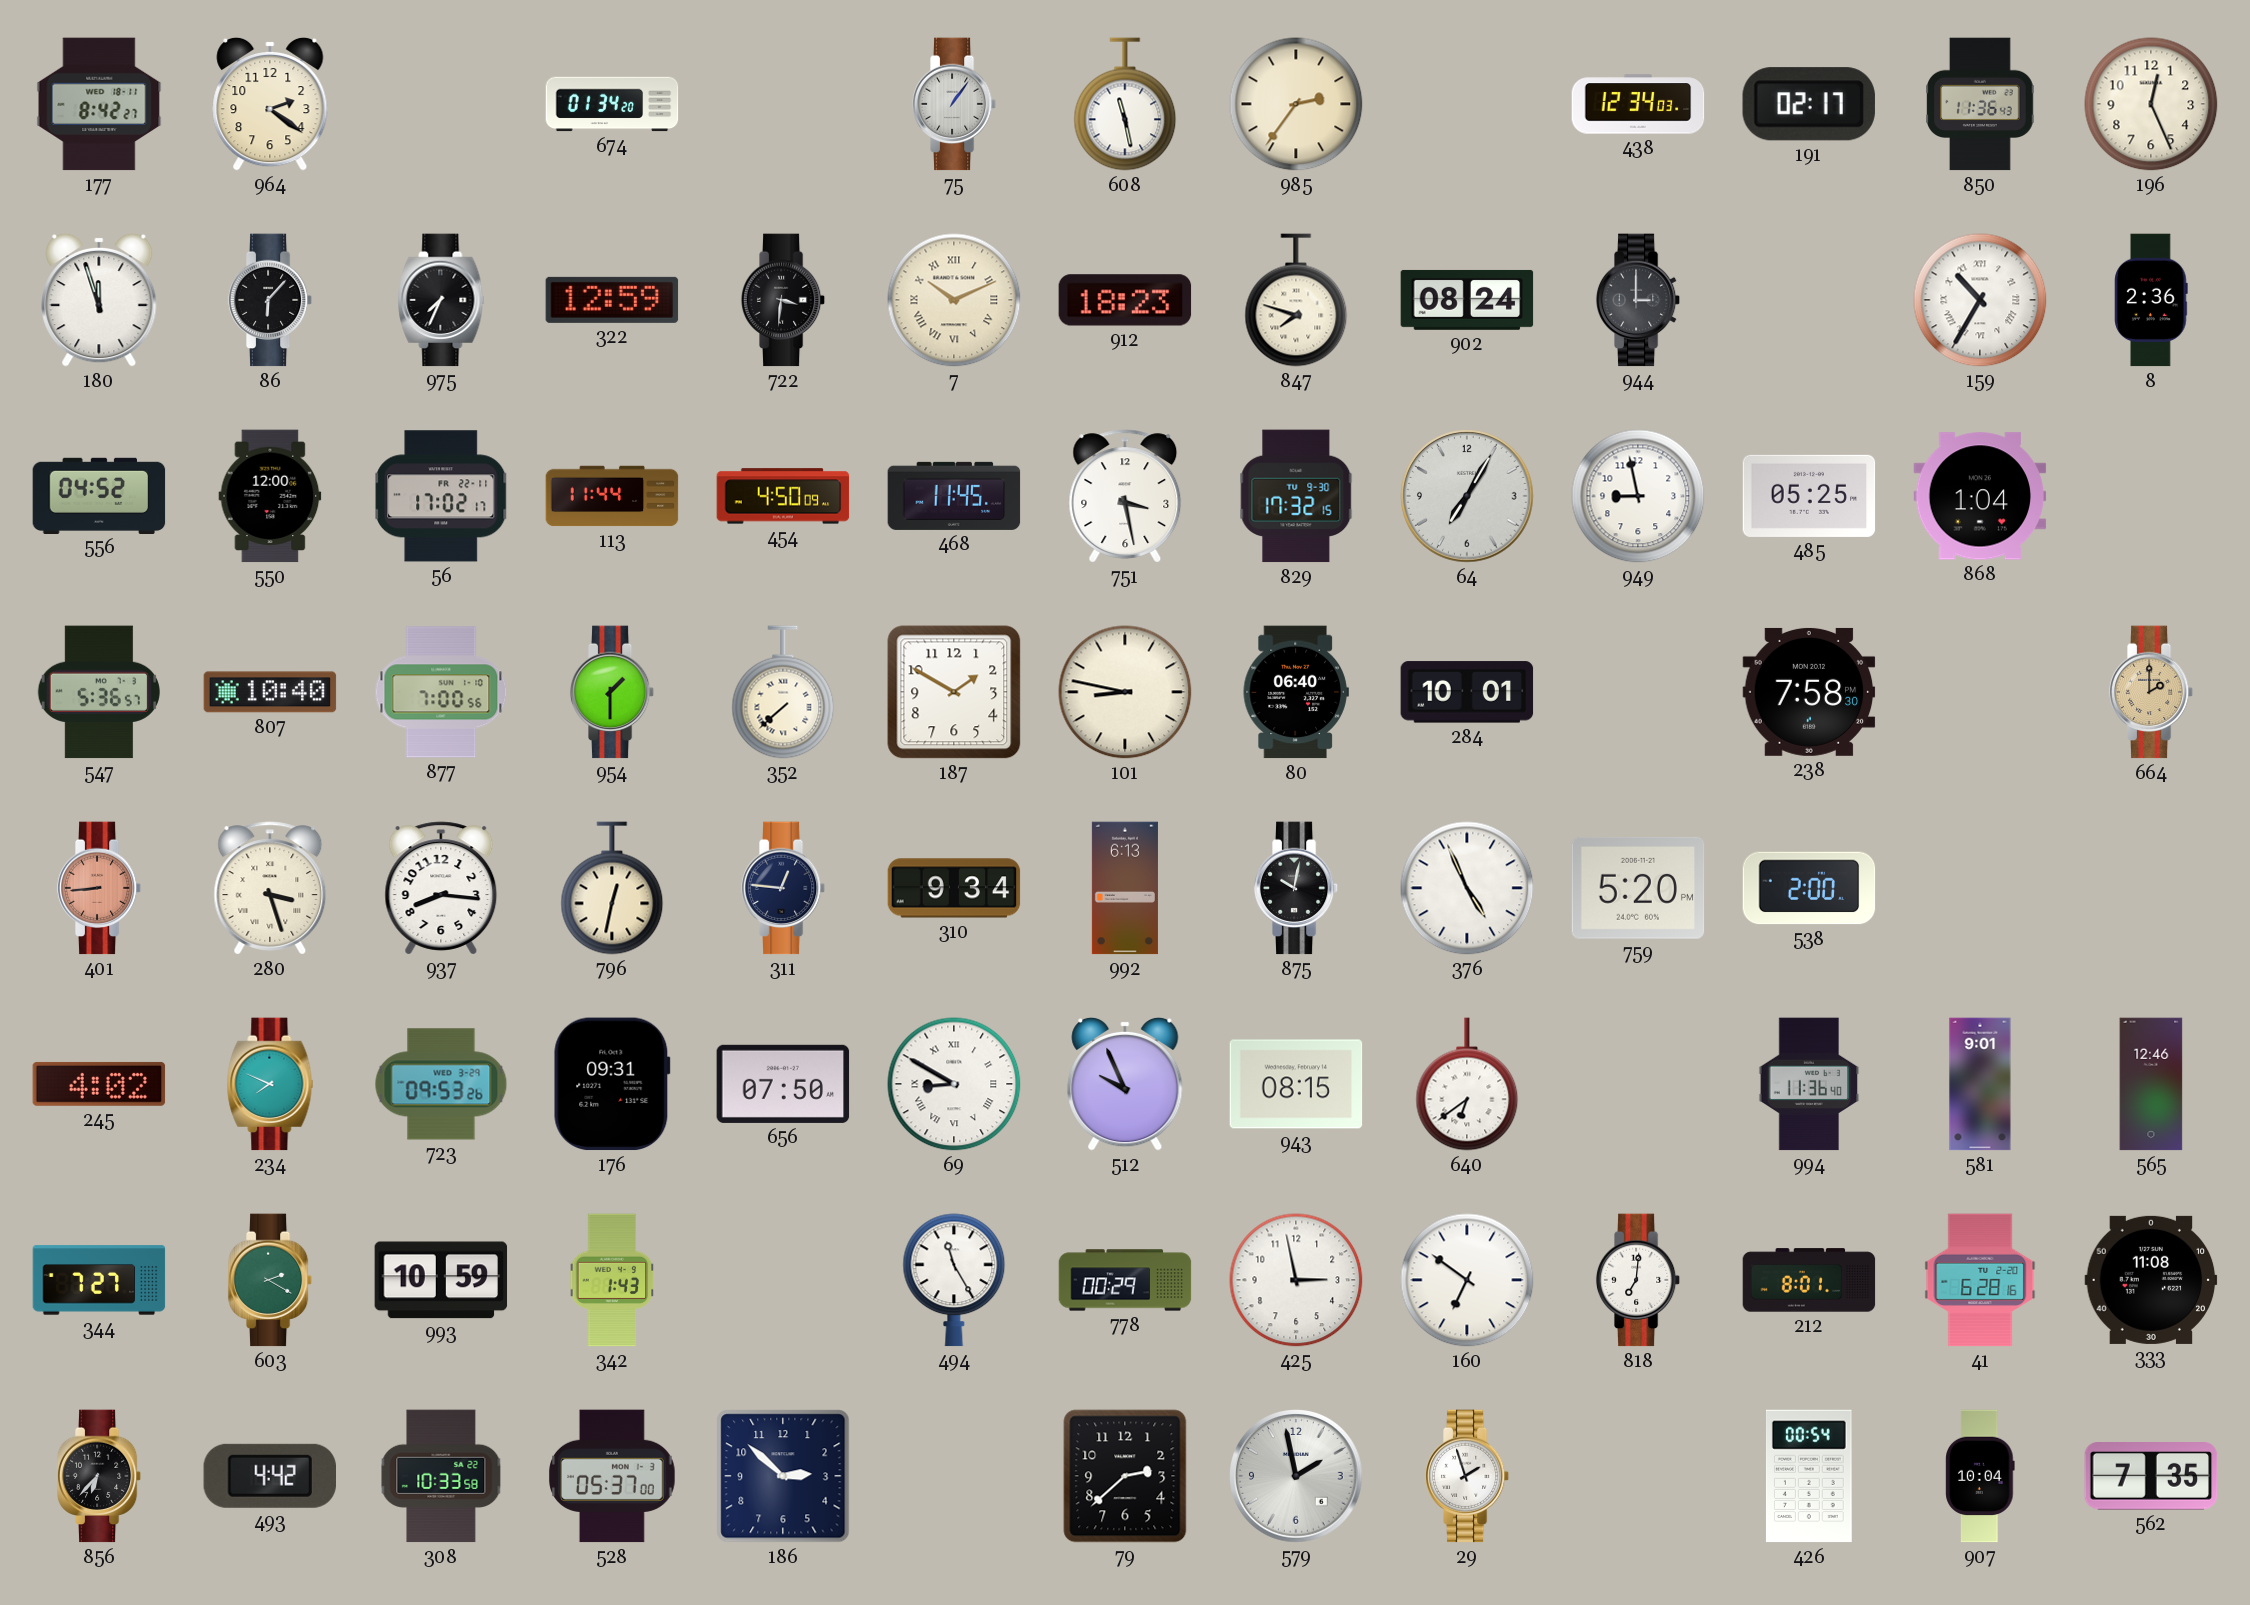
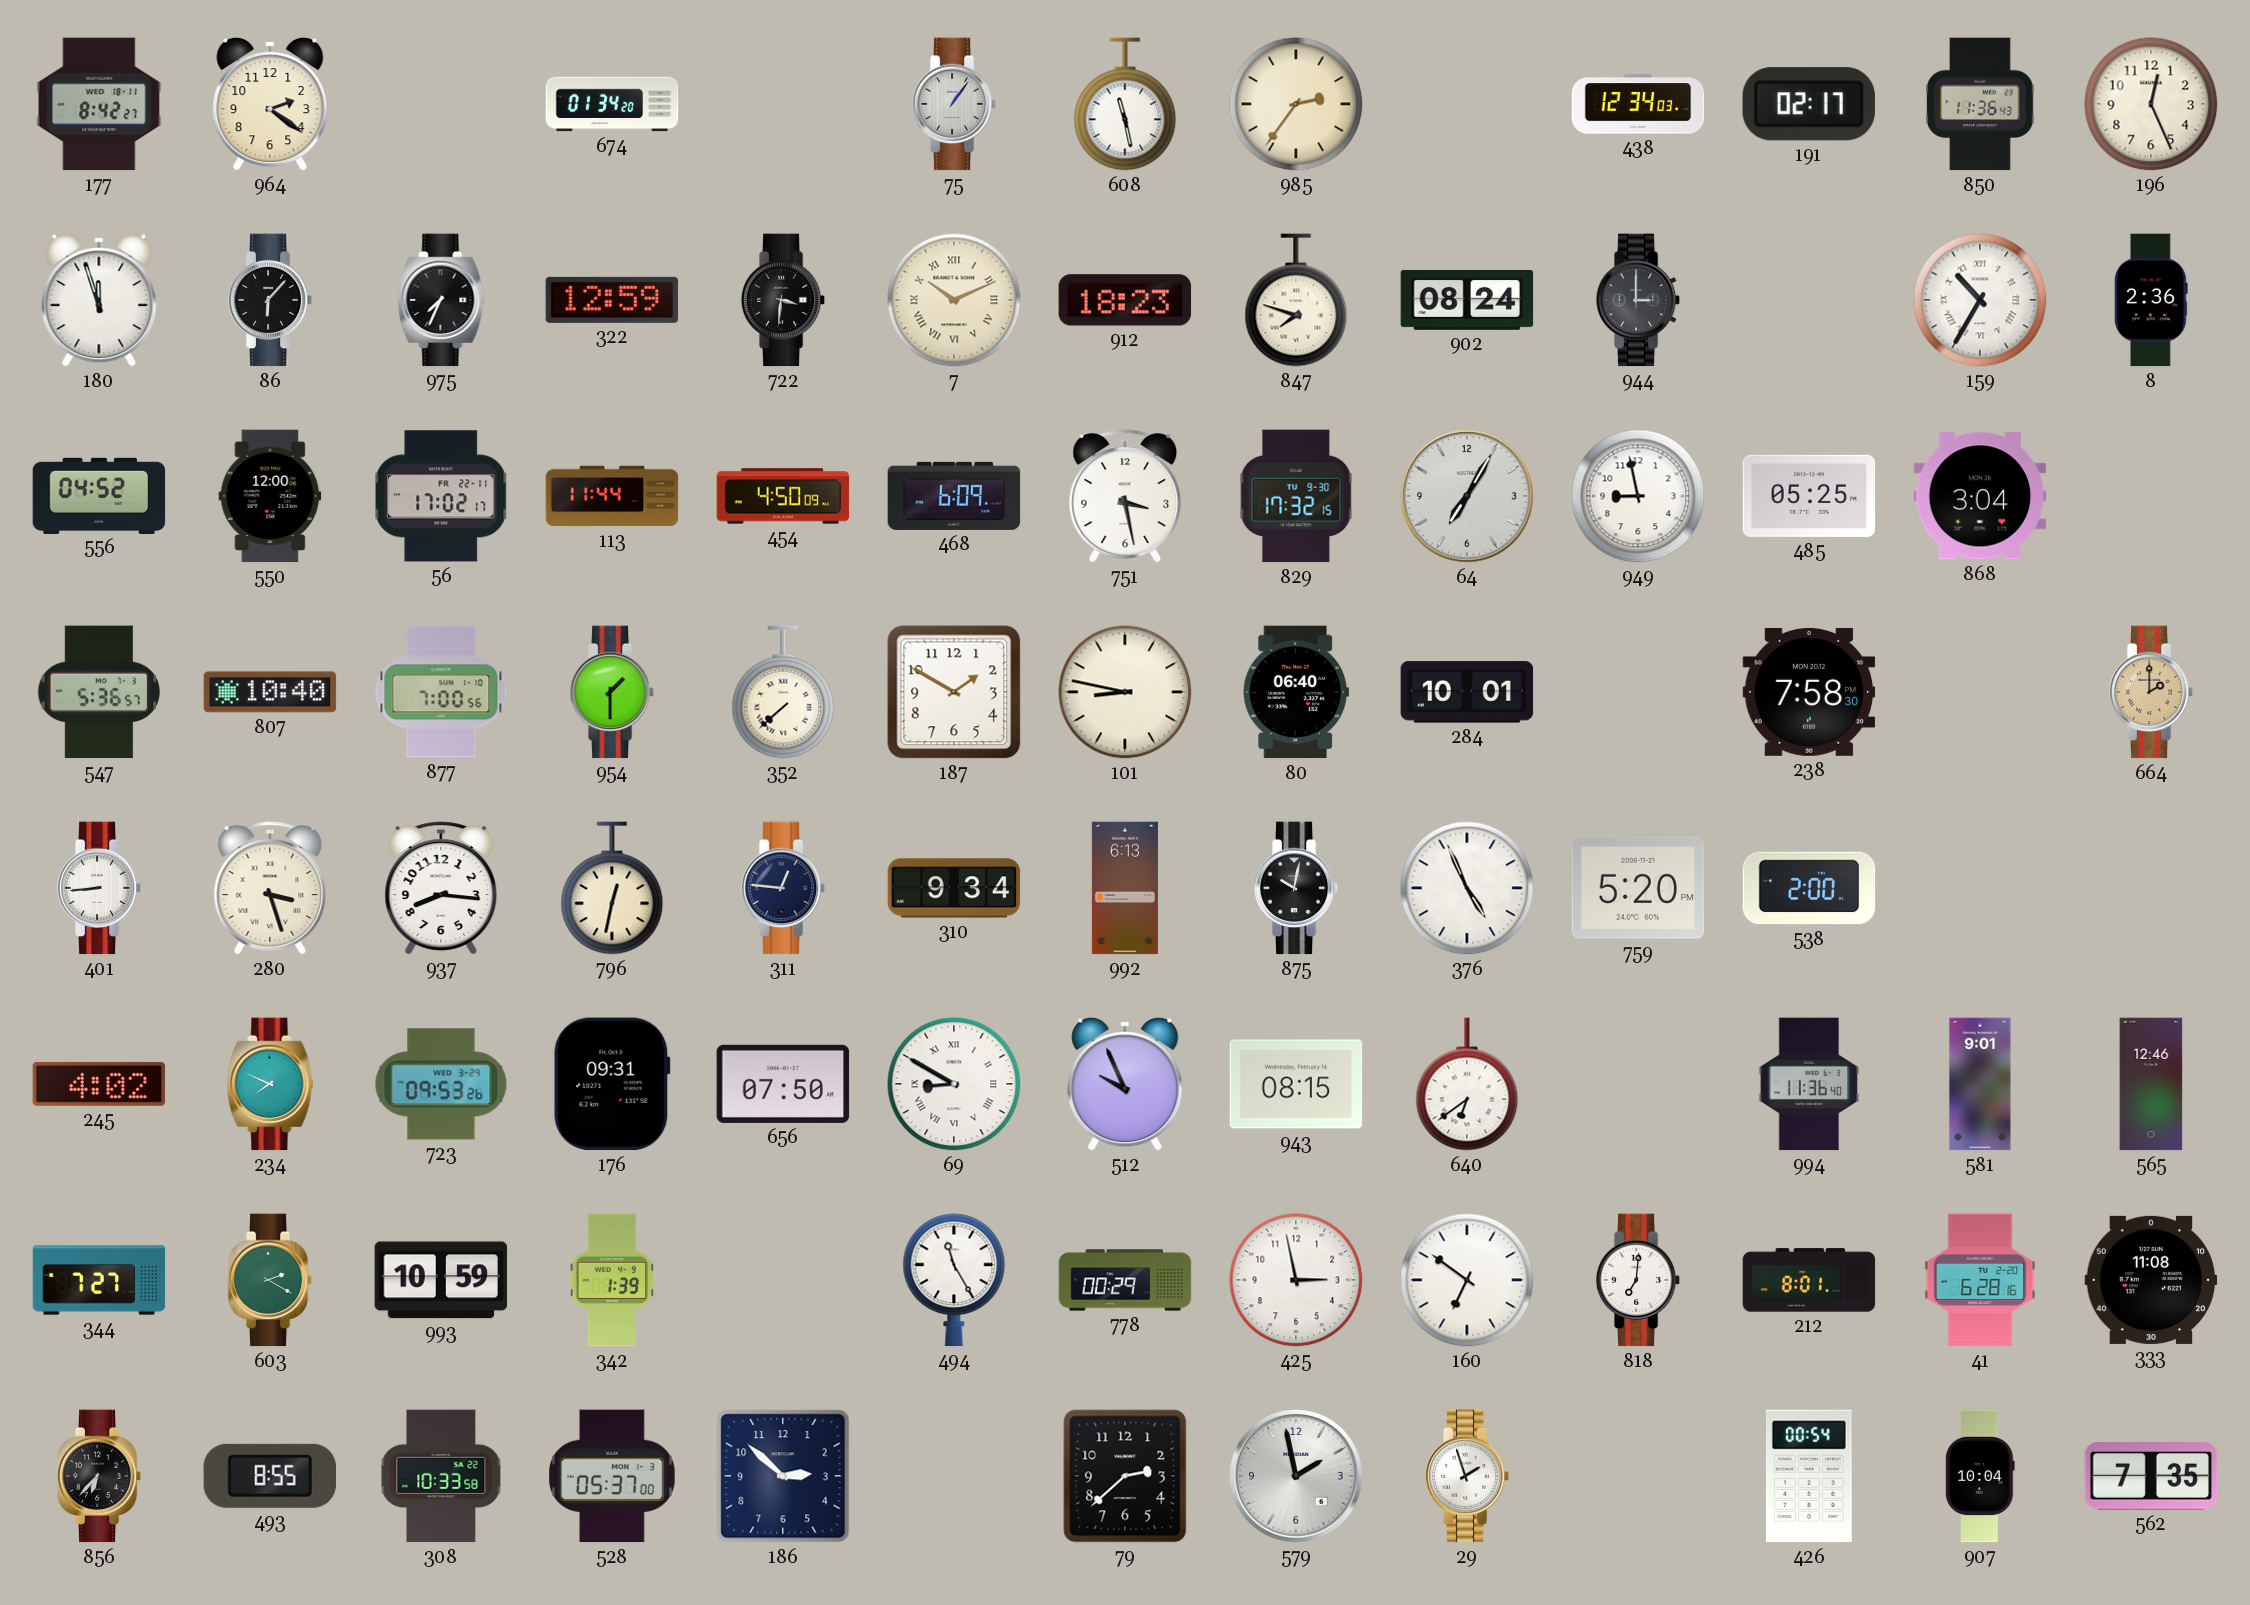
468: 11:45 -> 6:09 (954, 496)
868: 1:04 -> 3:04 (1980, 496)
401 dial: salmon -> white (99, 888)
342: 1:43 -> 1:39 (612, 1280)
493: 4:42 -> 8:55 (269, 1476)
